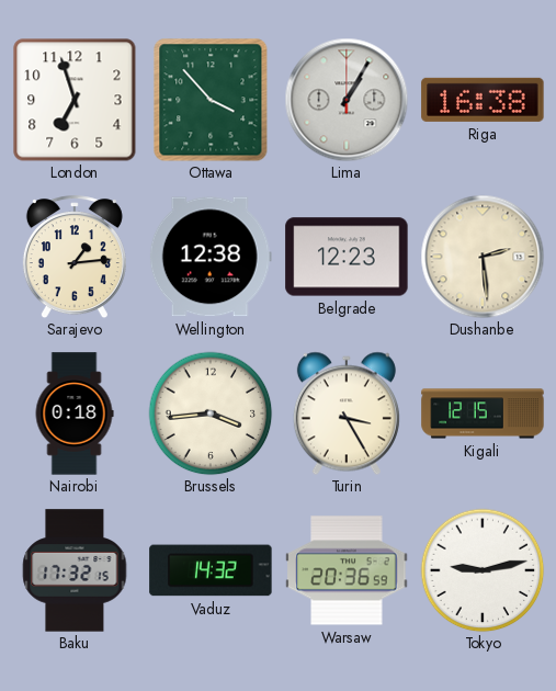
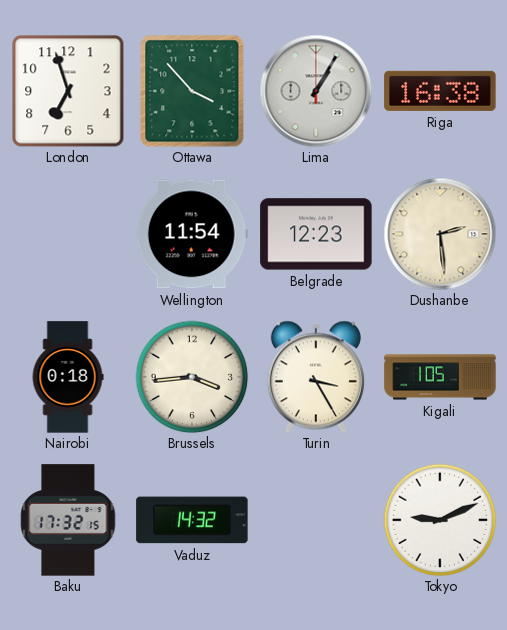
Sarajevo: 1:14 -> none (75, 257)
Wellington: 12:38 -> 11:54 (192, 234)
Kigali: 12:15 -> 1:05 (440, 377)
Warsaw: 20:36 -> none (347, 570)
Tokyo: 9:13 -> 9:11 (440, 520)
